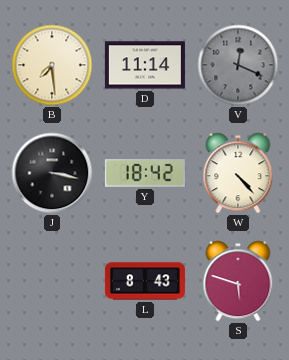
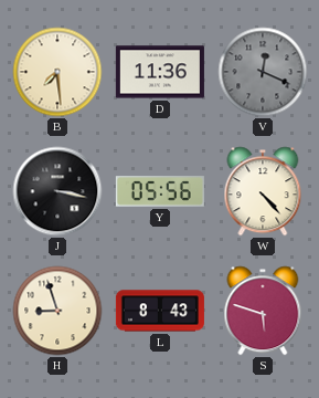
D: 11:14 -> 11:36 (160, 72)
Y: 18:42 -> 05:56 (160, 191)
H: none -> 8:57 (57, 311)
